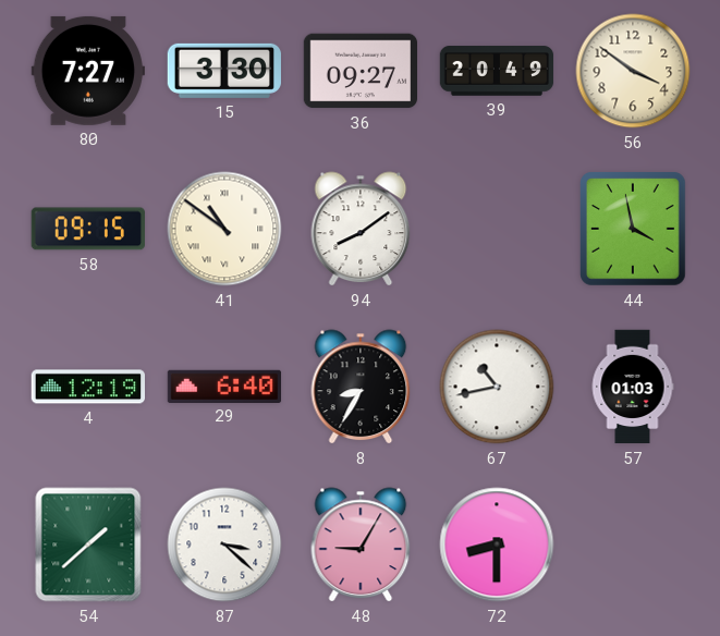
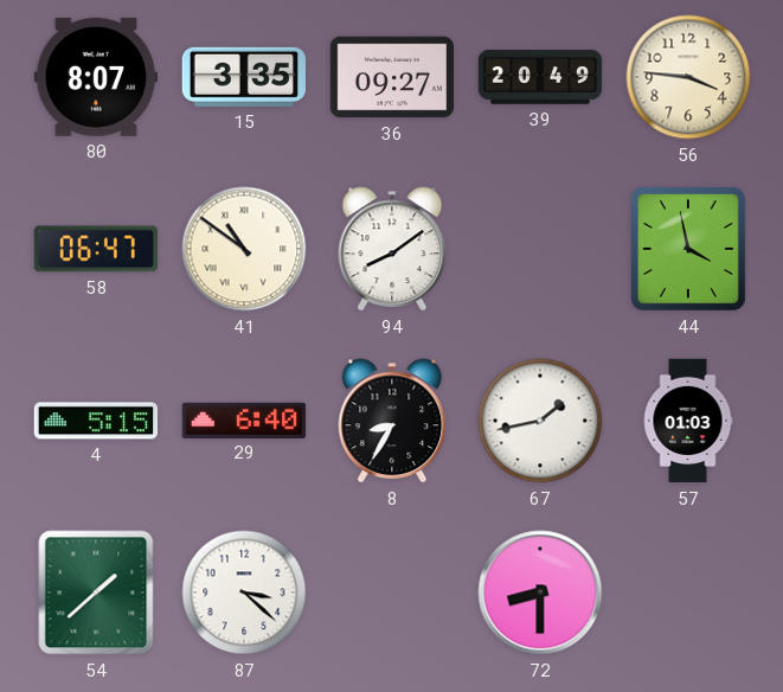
80: 7:27 -> 8:07 (96, 77)
15: 3:30 -> 3:35 (244, 77)
56: 3:51 -> 3:46 (688, 77)
58: 09:15 -> 06:47 (96, 249)
4: 12:19 -> 5:15 (95, 421)
67: 10:43 -> 1:43 (540, 421)
48: 9:05 -> none (361, 545)
